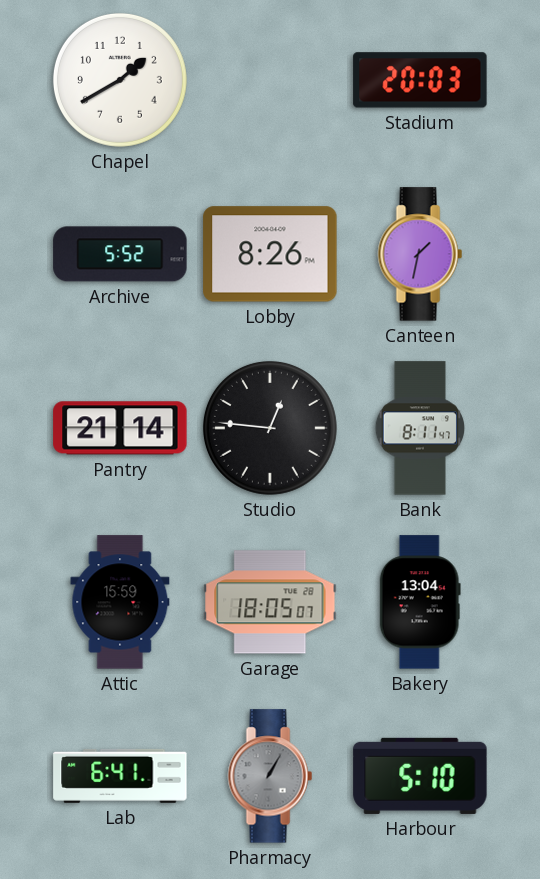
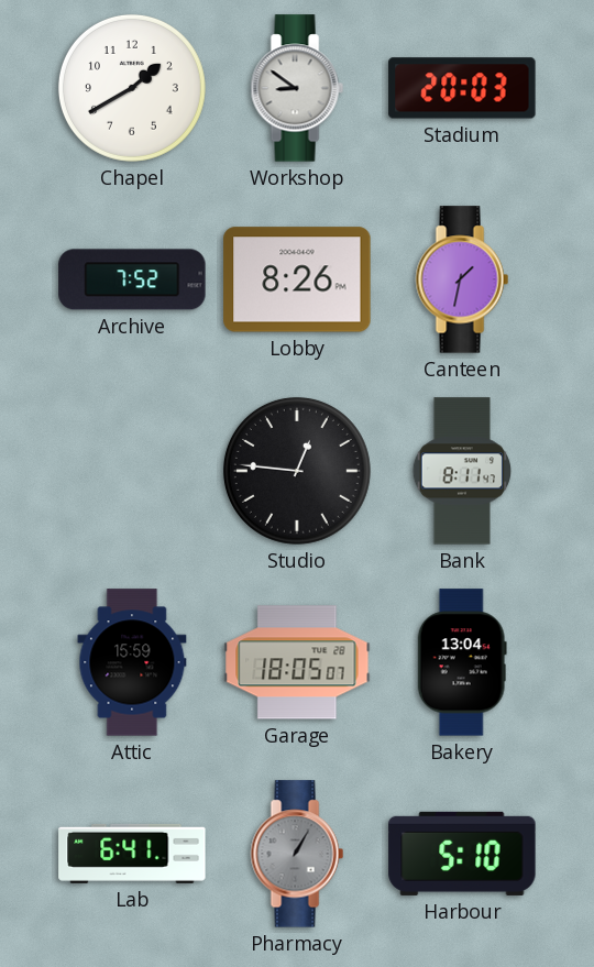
Workshop: none -> 8:51 (297, 88)
Archive: 5:52 -> 7:52 (132, 279)
Pantry: 21:14 -> none (120, 428)
